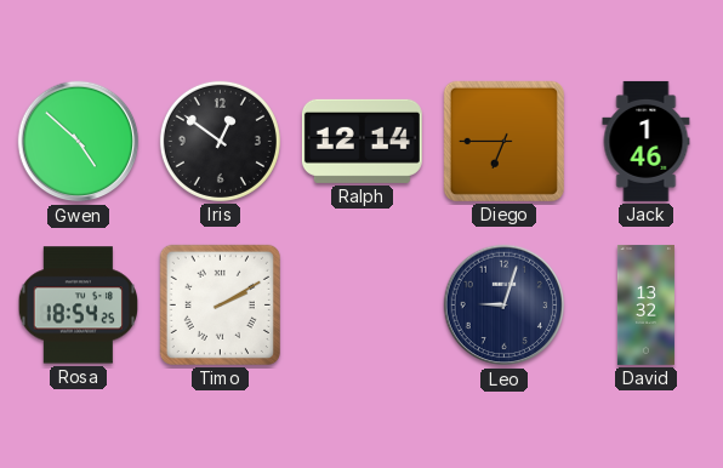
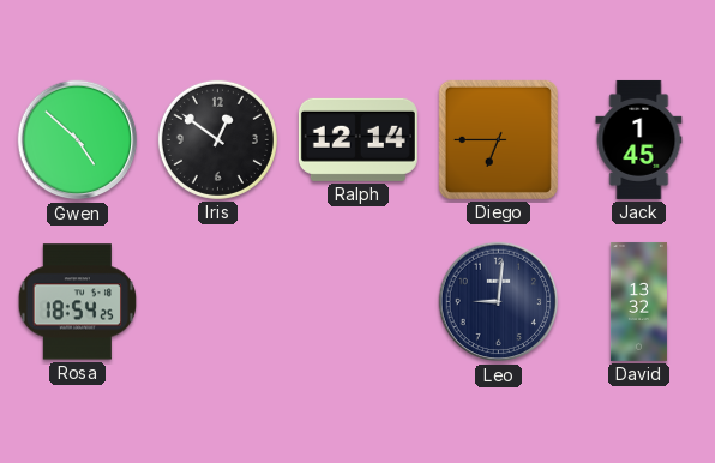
Jack: 1:46 -> 1:45 (639, 139)
Timo: 2:10 -> none (220, 304)
Leo: 9:03 -> 9:01 (499, 302)
